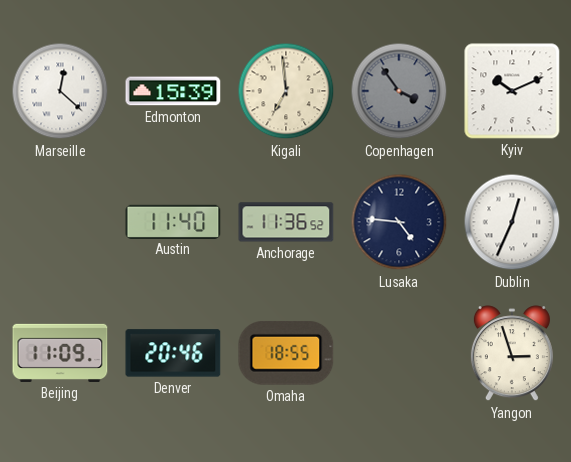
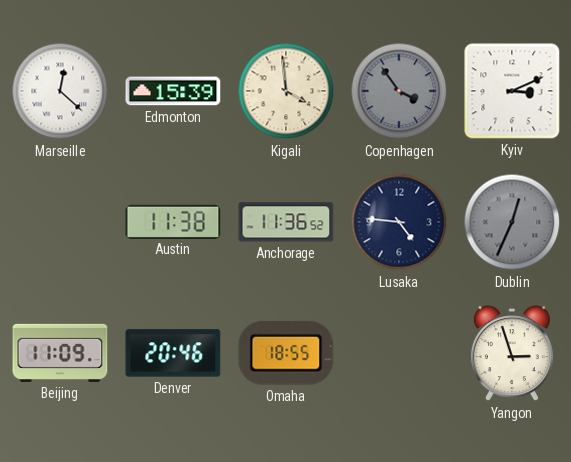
Kigali: 6:59 -> 3:59 (286, 91)
Kyiv: 10:11 -> 3:11 (512, 91)
Austin: 11:40 -> 11:38 (173, 221)
Dublin dial: white -> grey (512, 222)
